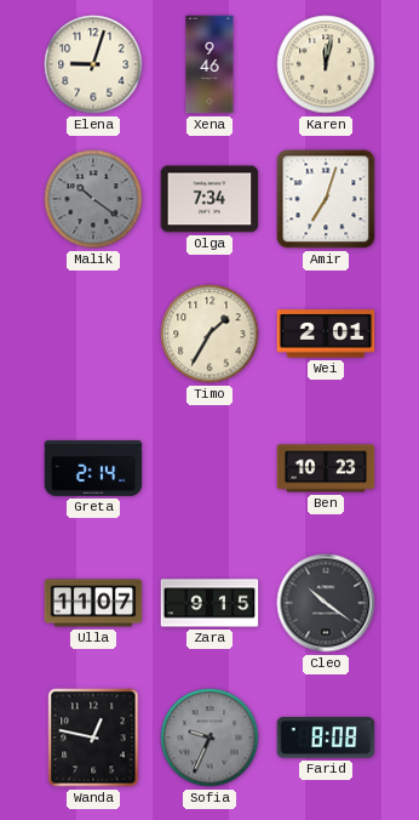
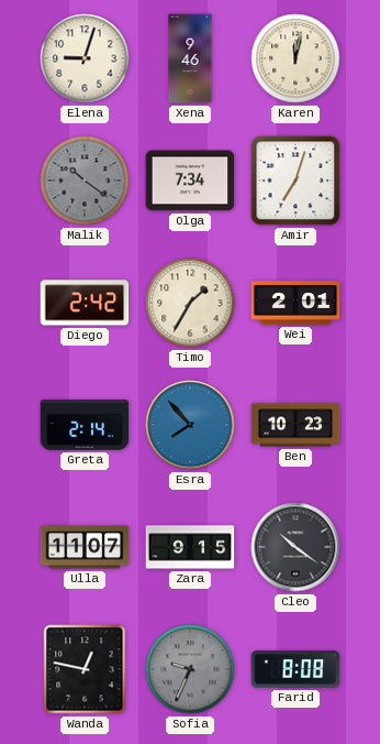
Diego: none -> 2:42 (85, 303)
Esra: none -> 7:53 (190, 425)
